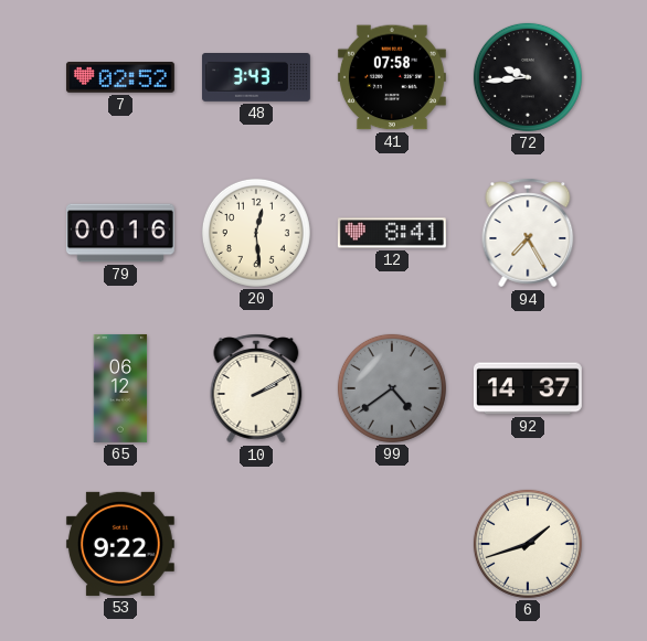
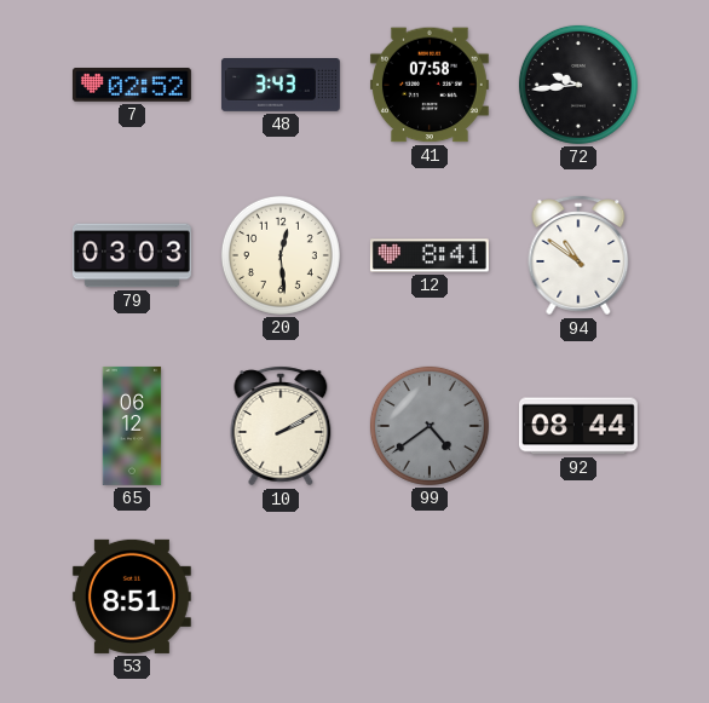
79: 00:16 -> 03:03 (132, 255)
94: 7:25 -> 10:51 (578, 255)
92: 14:37 -> 08:44 (578, 426)
53: 9:22 -> 8:51 (132, 597)
6: 1:42 -> none (528, 544)
